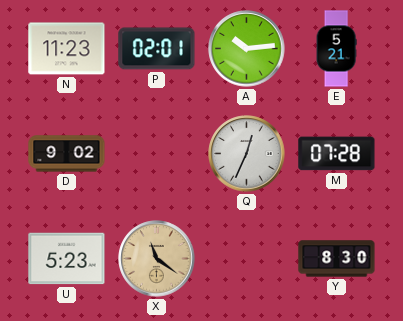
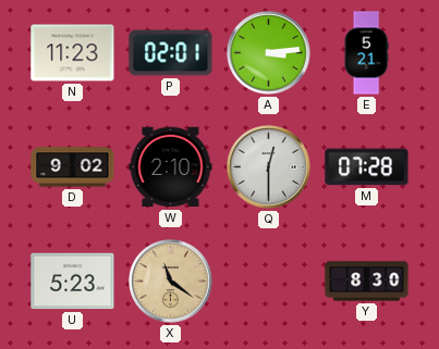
A: 10:14 -> 3:14 (269, 53)
W: none -> 2:10 (171, 167)
Q: 12:34 -> 12:30 (269, 167)
